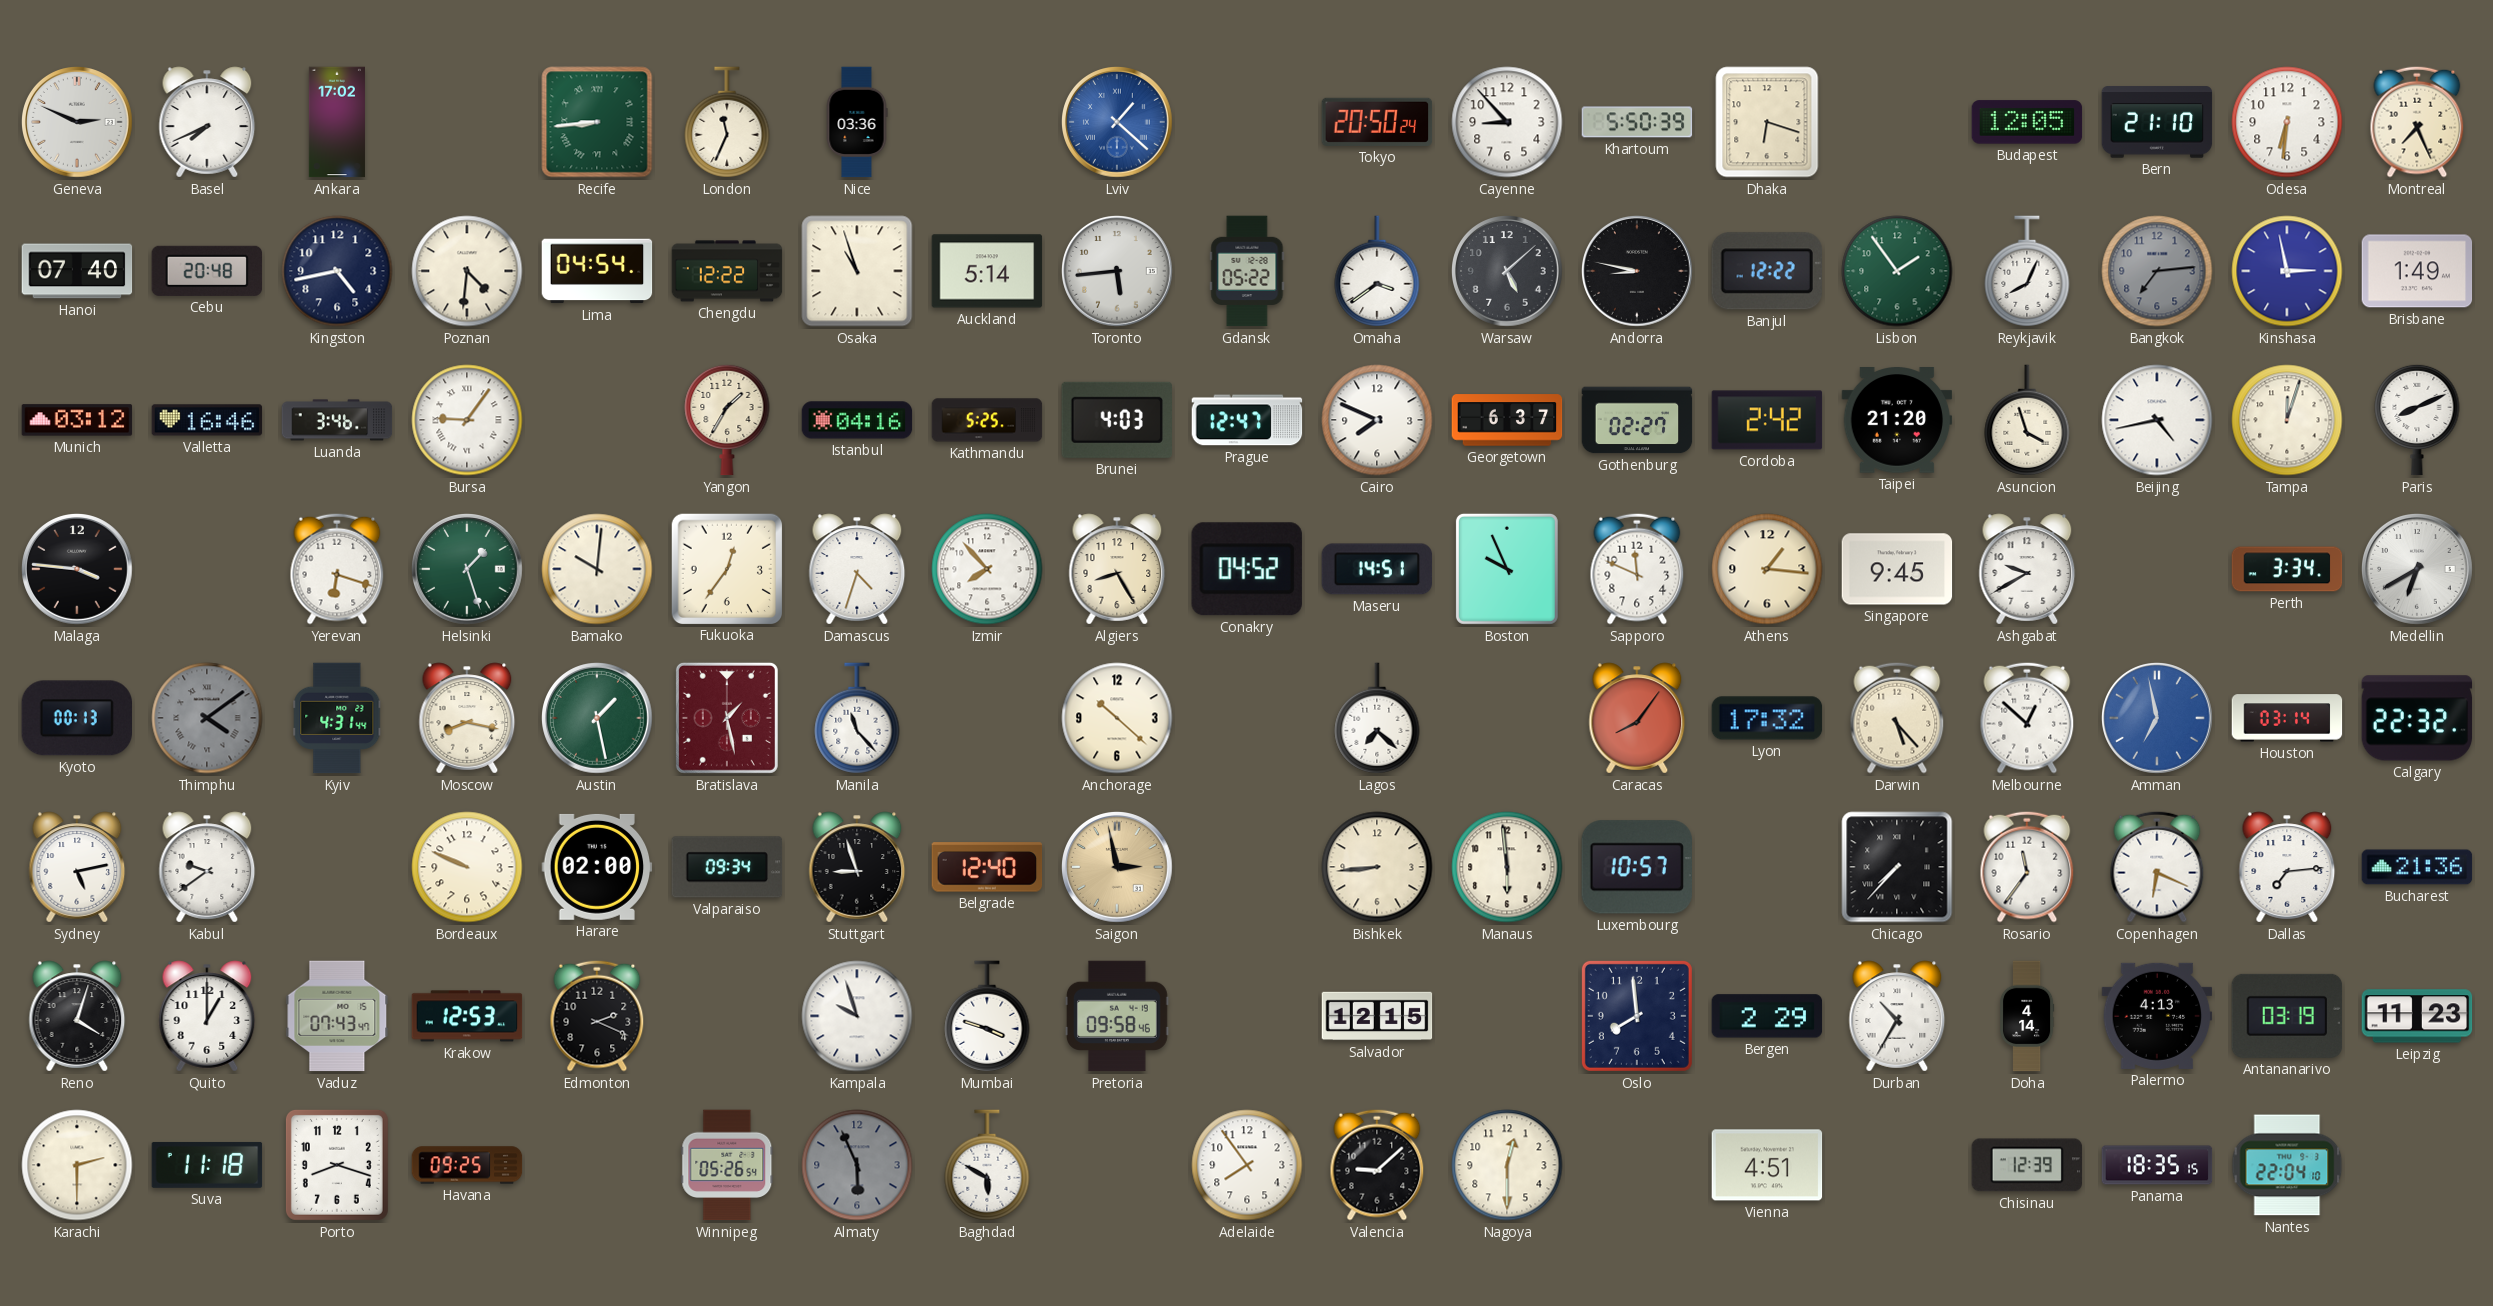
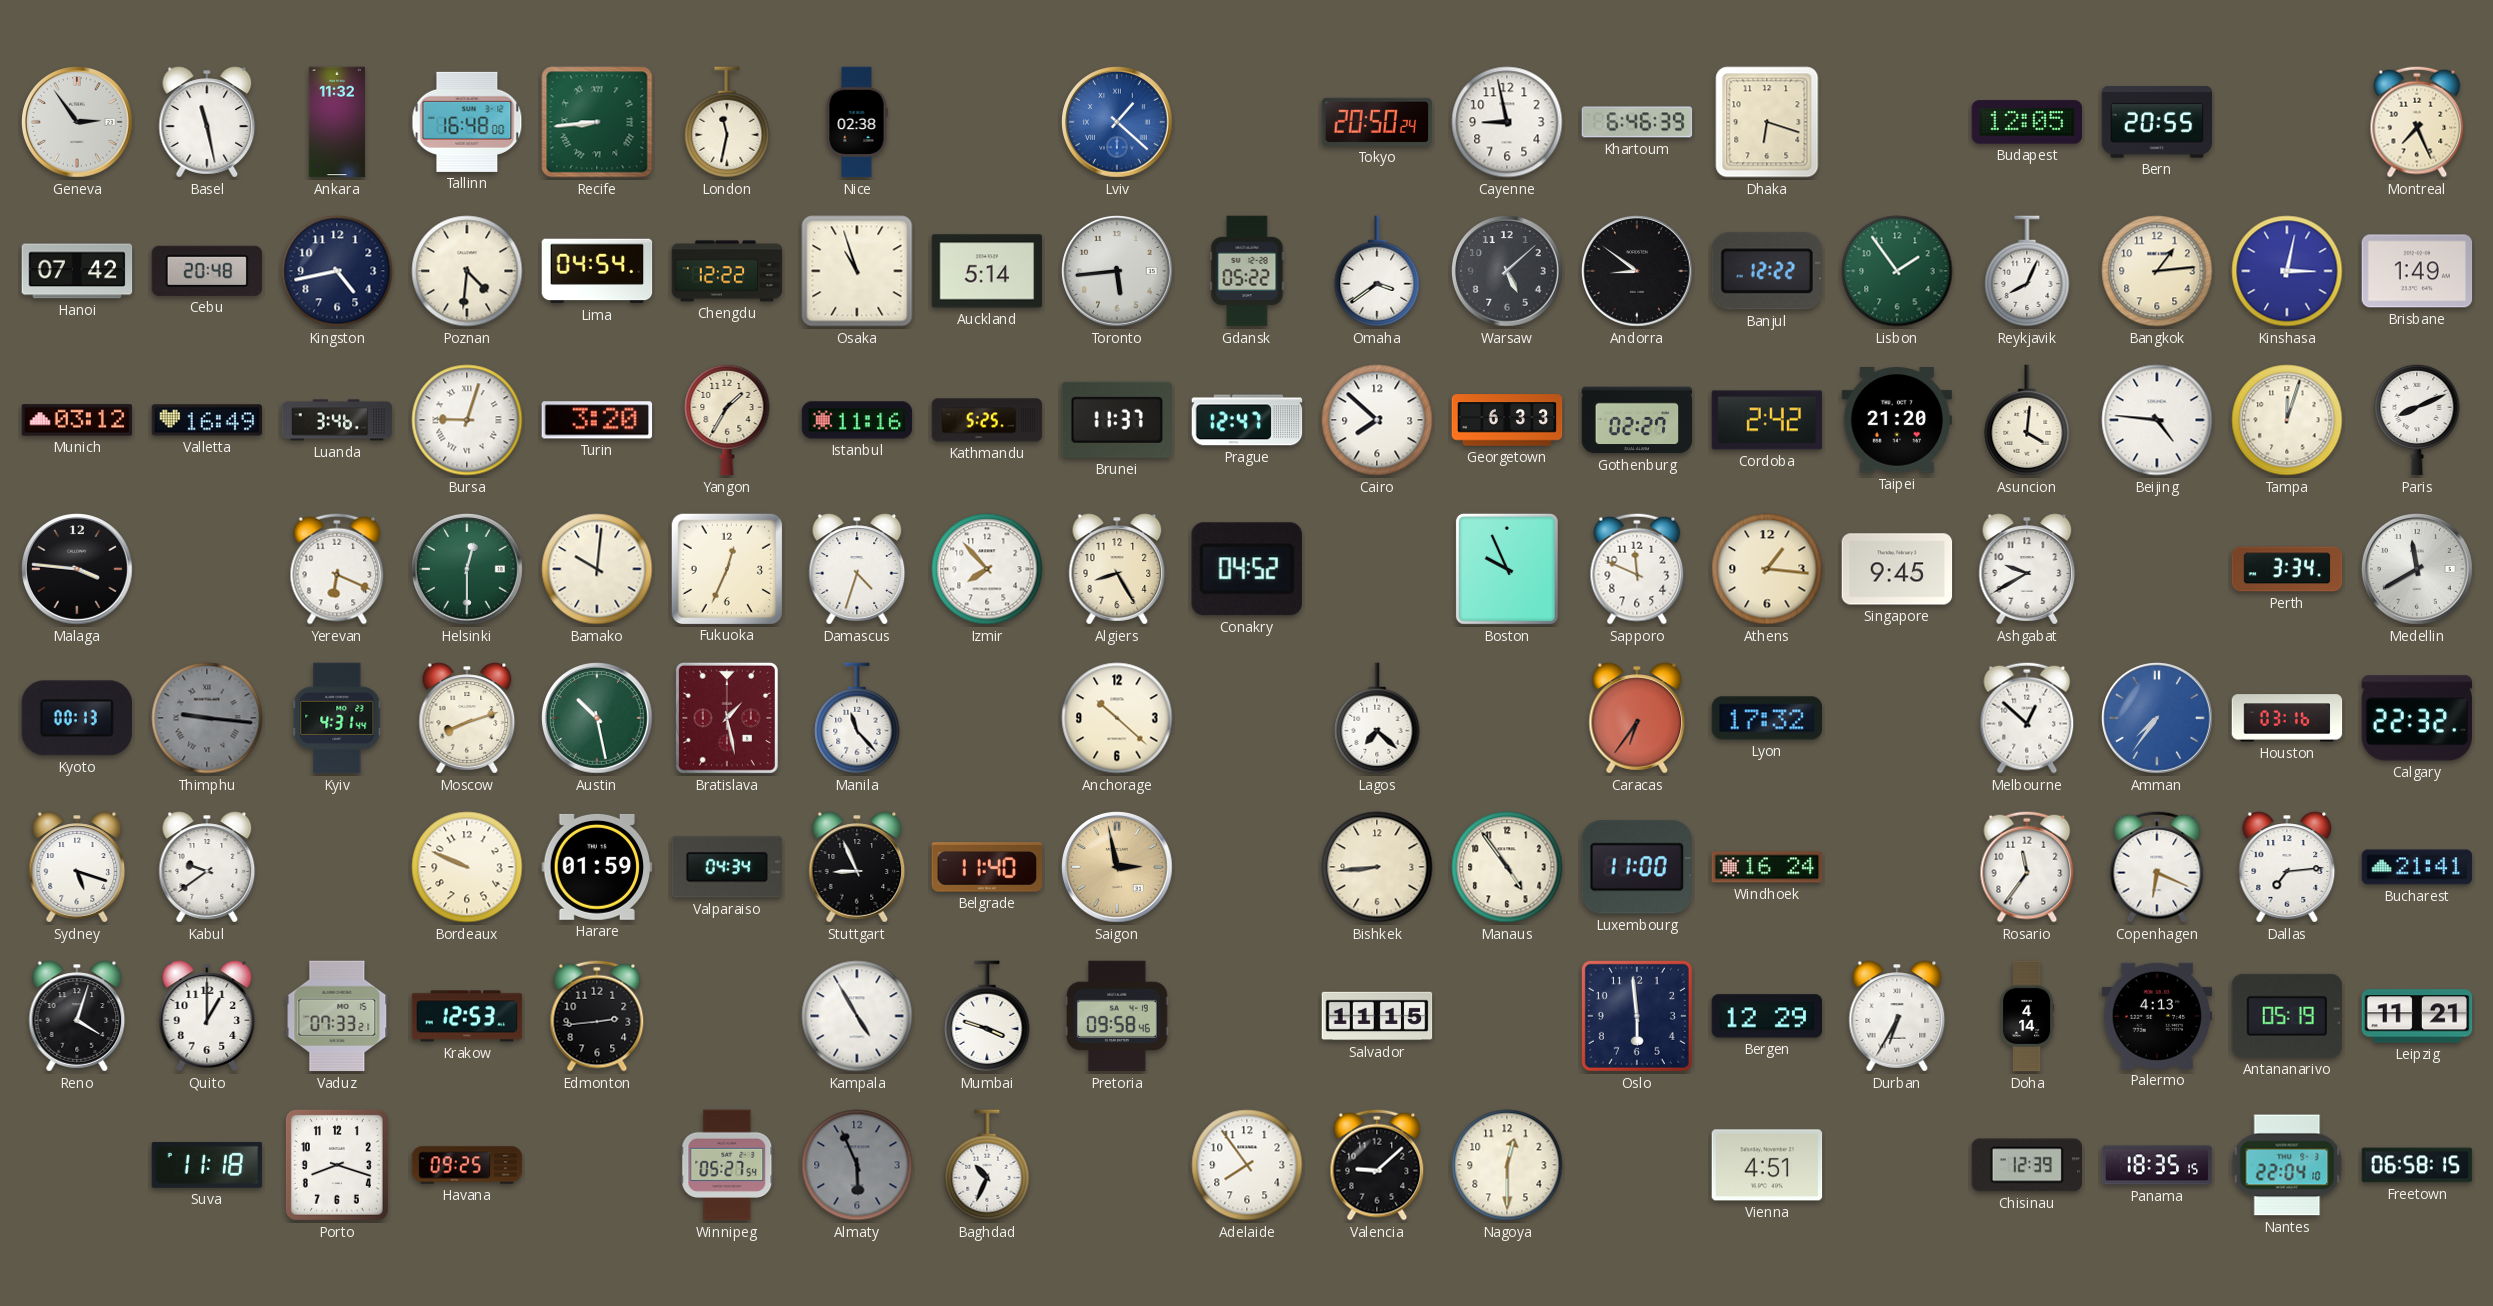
Geneva: 2:49 -> 2:54 (78, 123)
Basel: 7:41 -> 11:28 (207, 122)
Ankara: 17:02 -> 11:32 (337, 122)
Tallinn: none -> 16:48 (467, 122)
London: 11:34 -> 11:32 (727, 122)
Nice: 03:36 -> 02:38 (857, 122)
Cayenne: 8:53 -> 8:58 (1507, 122)
Khartoum: 5:50 -> 6:46 (1637, 122)
Bern: 21:10 -> 20:55 (2157, 122)
Odesa: 6:31 -> none (2287, 122)
Hanoi: 07:40 -> 07:42 (77, 271)
Andorra: 8:47 -> 8:51 (1638, 272)
Bangkok: 7:14 -> 1:14 (2157, 271)
Bangkok dial: grey -> cream (2157, 271)
Kinshasa: 2:58 -> 3:02 (2287, 271)
Valletta: 16:46 -> 16:49 (207, 420)
Bursa: 9:06 -> 9:03 (467, 420)
Turin: none -> 3:20 (597, 420)
Istanbul: 04:16 -> 11:16 (857, 420)
Brunei: 4:03 -> 11:37 (1116, 420)
Cairo: 7:49 -> 7:52 (1377, 420)
Georgetown: 6:37 -> 6:33 (1507, 420)
Asuncion: 3:57 -> 4:01 (2027, 420)
Beijing: 4:43 -> 4:46 (2157, 420)
Yerevan: 6:18 -> 6:19 (337, 569)
Helsinki: 1:27 -> 12:30 (468, 570)
Fukuoka: 12:36 -> 12:34 (726, 568)
Maseru: 14:51 -> none (1377, 569)
Medellin: 6:40 -> 11:40 (2418, 570)
Thimphu: 4:09 -> 9:16 (207, 718)
Moscow: 8:17 -> 8:12 (467, 718)
Austin: 1:28 -> 10:28 (598, 719)
Caracas: 8:06 -> 6:36 (1637, 718)
Darwin: 5:23 -> none (1897, 718)
Amman: 6:58 -> 7:36 (2158, 719)
Houston: 03:14 -> 03:16 (2287, 718)
Sydney: 5:13 -> 5:18 (77, 867)
Harare: 02:00 -> 01:59 (597, 867)
Valparaiso: 09:34 -> 04:34 (727, 867)
Stuttgart: 8:57 -> 8:56 (857, 867)
Belgrade: 12:40 -> 11:40 (987, 867)
Manaus: 5:59 -> 4:54 (1507, 867)
Luxembourg: 10:57 -> 11:00 (1636, 867)
Windhoek: none -> 16:24 (1767, 867)
Chicago: 7:37 -> none (1897, 867)
Bucharest: 21:36 -> 21:41 (2417, 867)
Vaduz: 07:43 -> 07:33 (337, 1016)
Edmonton: 2:19 -> 2:44 (597, 1016)
Kampala: 9:57 -> 4:55 (857, 1016)
Salvador: 12:15 -> 11:15 (1377, 1016)
Oslo: 7:59 -> 5:59 (1637, 1016)
Bergen: 2:29 -> 12:29 (1767, 1016)
Durban: 10:35 -> 6:35 (1897, 1016)
Antananarivo: 03:19 -> 05:19 (2287, 1016)
Leipzig: 11:23 -> 11:21 (2417, 1016)
Karachi: 2:30 -> none (77, 1165)
Winnipeg: 05:26 -> 05:27 (727, 1165)
Baghdad: 5:50 -> 10:34 (987, 1165)
Freetown: none -> 06:58 (2417, 1165)
